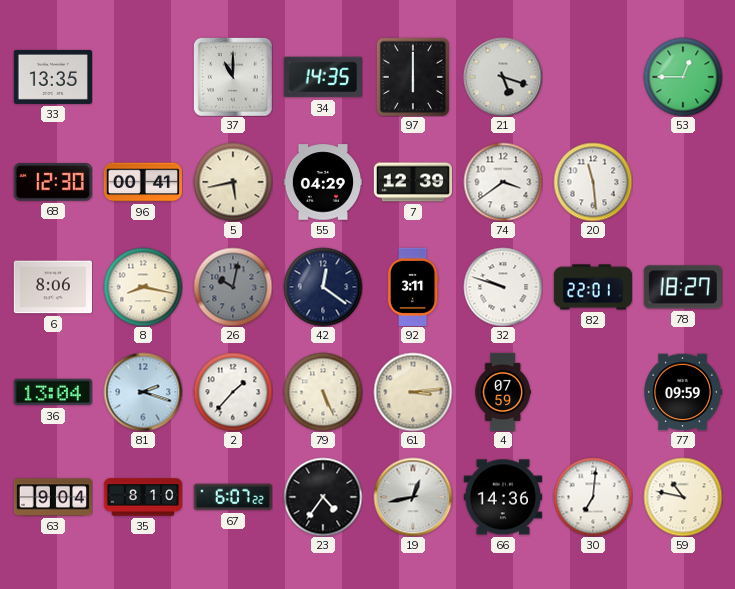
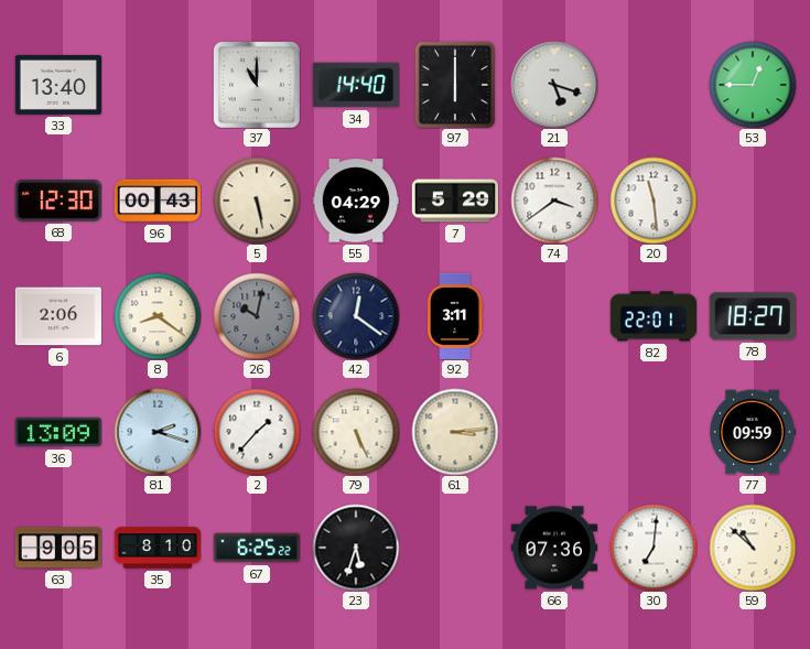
33: 13:35 -> 13:40 (57, 85)
34: 14:35 -> 14:40 (356, 85)
96: 00:41 -> 00:43 (156, 201)
5: 5:43 -> 5:28 (257, 201)
7: 12:39 -> 5:29 (454, 201)
6: 8:06 -> 2:06 (57, 316)
8: 8:17 -> 8:21 (158, 316)
32: 9:48 -> none (503, 287)
36: 13:04 -> 13:09 (58, 432)
4: 07:59 -> none (502, 392)
63: 9:04 -> 9:05 (58, 548)
67: 6:07 -> 6:25 (257, 548)
23: 4:36 -> 5:33 (356, 548)
19: 12:43 -> none (413, 497)
66: 14:36 -> 07:36 (553, 548)
59: 10:47 -> 10:52 (753, 548)
